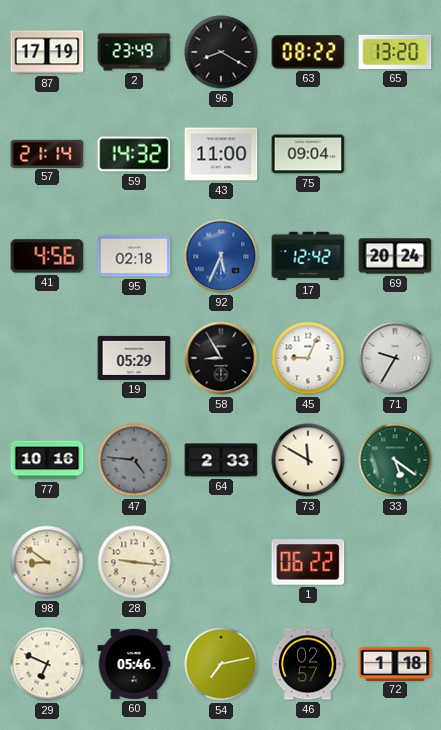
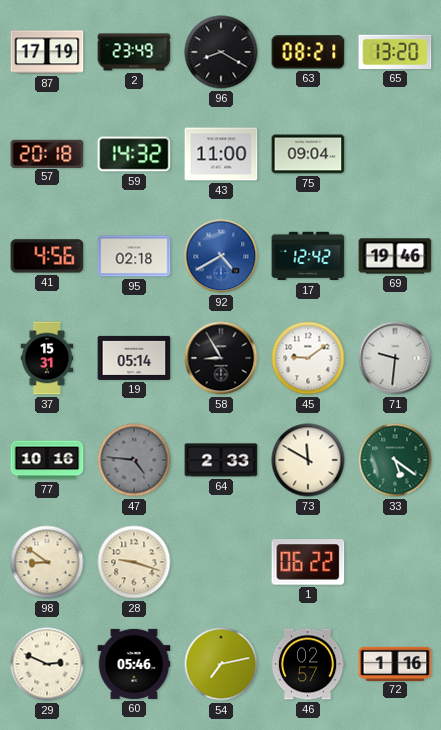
63: 08:22 -> 08:21 (308, 52)
57: 21:14 -> 20:18 (47, 153)
92: 5:34 -> 4:40 (221, 256)
69: 20:24 -> 19:46 (395, 256)
37: none -> 15:31 (47, 358)
19: 05:29 -> 05:14 (134, 358)
45: 9:04 -> 9:09 (308, 358)
71: 9:35 -> 9:31 (395, 358)
28: 9:16 -> 9:18 (134, 562)
29: 6:49 -> 2:49 (47, 664)
72: 1:18 -> 1:16 (395, 663)
